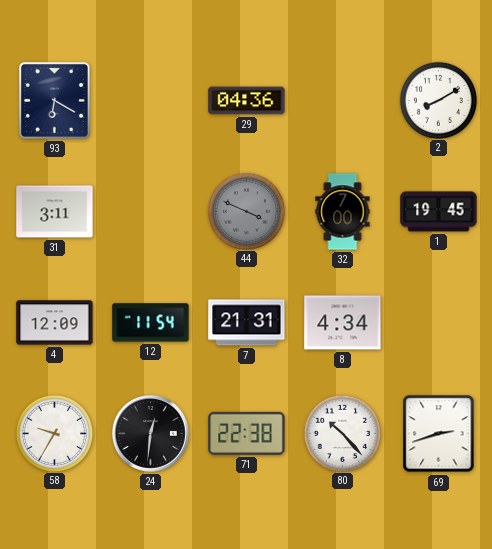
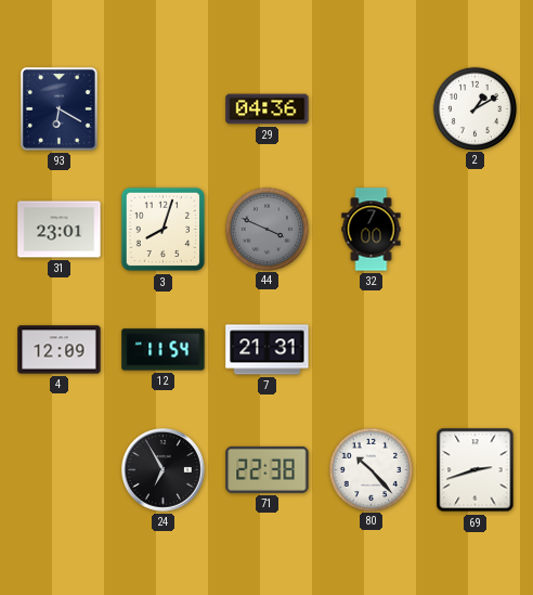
2: 8:10 -> 1:10 (474, 108)
31: 3:11 -> 23:01 (60, 230)
3: none -> 8:03 (164, 230)
1: 19:45 -> none (439, 212)
8: 4:34 -> none (343, 323)
58: 9:35 -> none (54, 433)
24: 12:31 -> 6:55 (162, 469)
